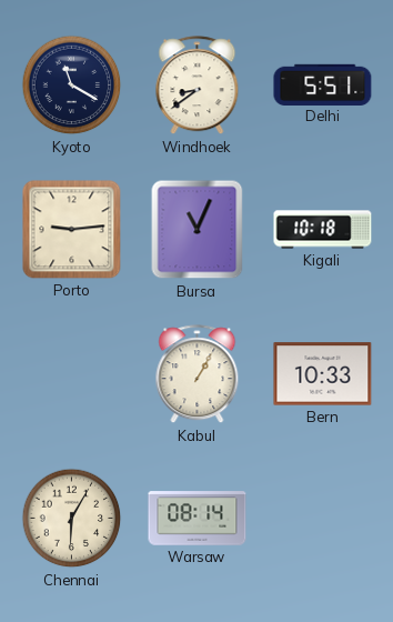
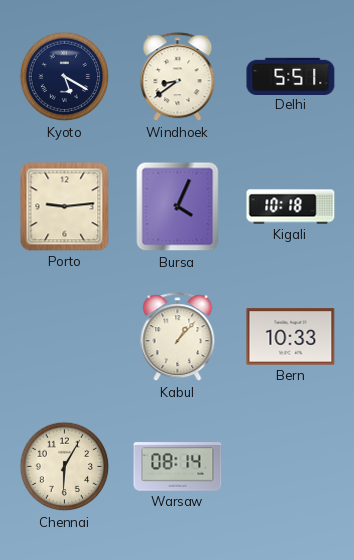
Kyoto: 11:20 -> 5:20 (65, 77)
Bursa: 11:04 -> 4:04 (178, 207)
Kabul: 1:05 -> 1:07 (178, 337)
